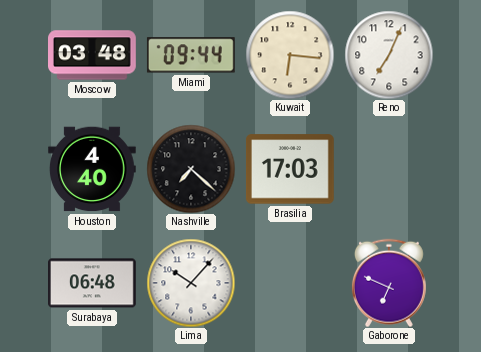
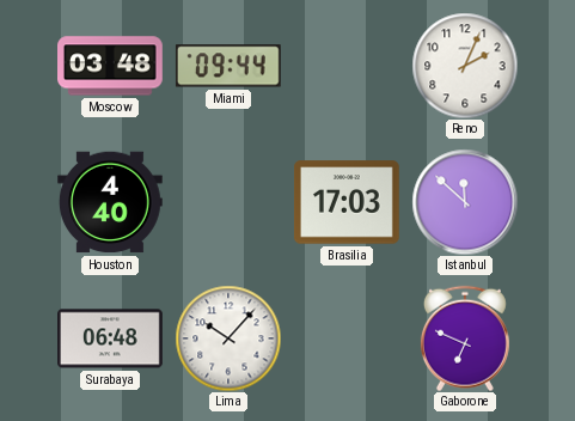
Kuwait: 6:16 -> none (290, 55)
Reno: 7:04 -> 2:04 (465, 66)
Nashville: 7:22 -> none (191, 169)
Istanbul: none -> 11:52 (465, 202)
